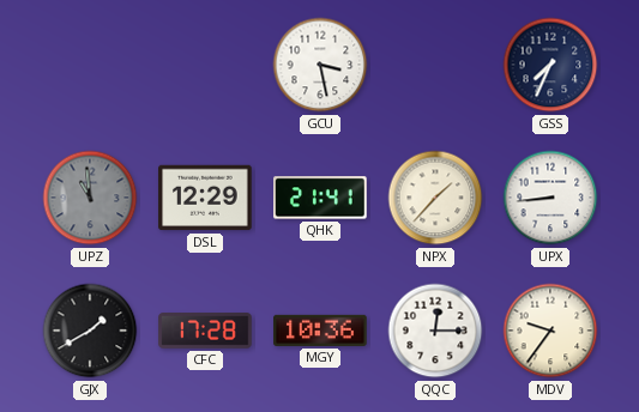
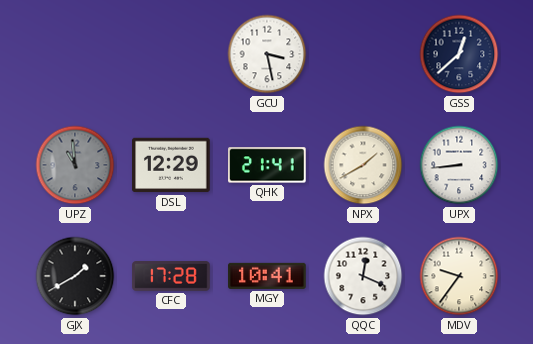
GSS: 7:34 -> 12:38 (459, 54)
NPX: 1:37 -> 1:40 (363, 165)
MGY: 10:36 -> 10:41 (267, 276)
QQC: 12:15 -> 12:19 (363, 276)
